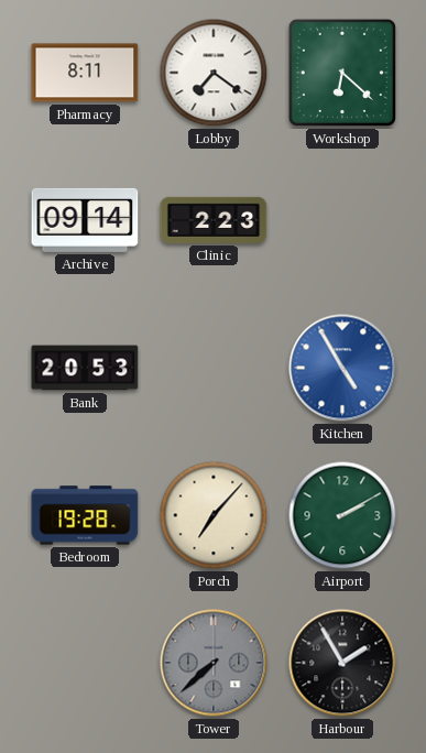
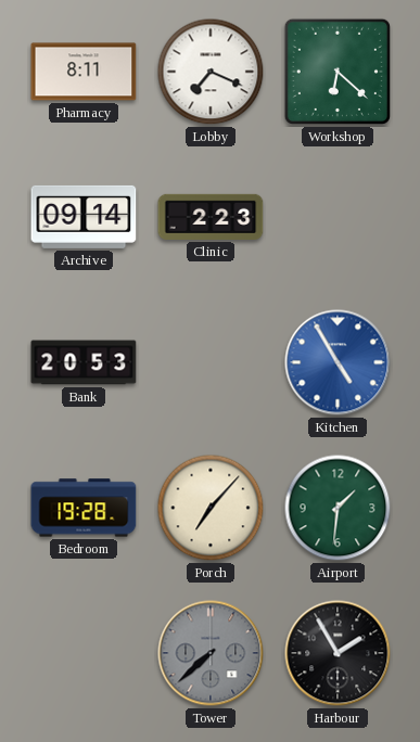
Lobby: 7:21 -> 7:19 (211, 72)
Airport: 2:10 -> 1:31 (338, 508)
